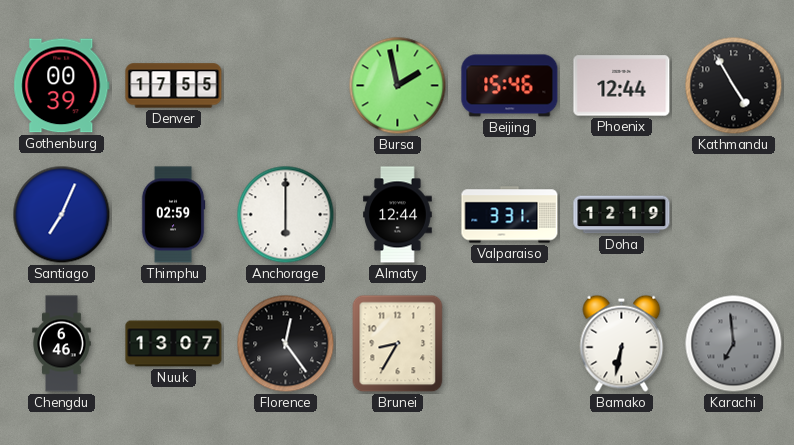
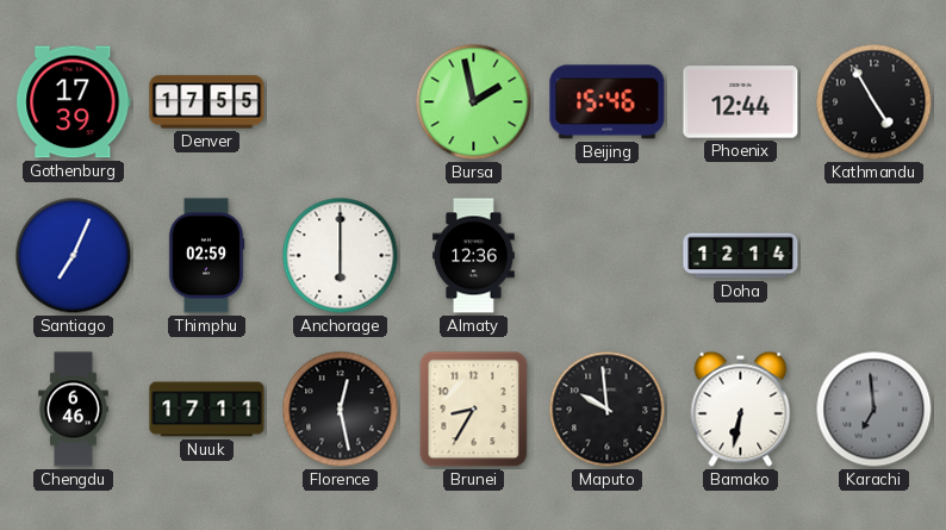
Gothenburg: 00:39 -> 17:39 (74, 102)
Almaty: 12:44 -> 12:36 (474, 256)
Valparaiso: 3:31 -> none (510, 215)
Doha: 12:19 -> 12:14 (741, 256)
Nuuk: 13:07 -> 17:11 (207, 410)
Florence: 12:24 -> 12:28 (341, 410)
Maputo: none -> 9:59 (608, 410)
